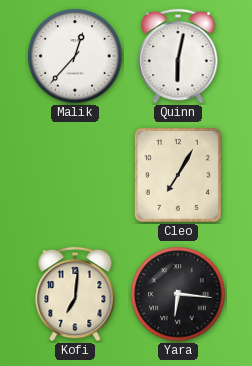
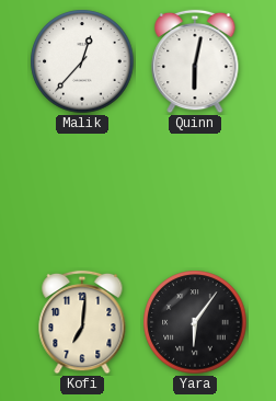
Cleo: 7:05 -> none (178, 175)
Yara: 6:16 -> 6:06 (195, 322)
